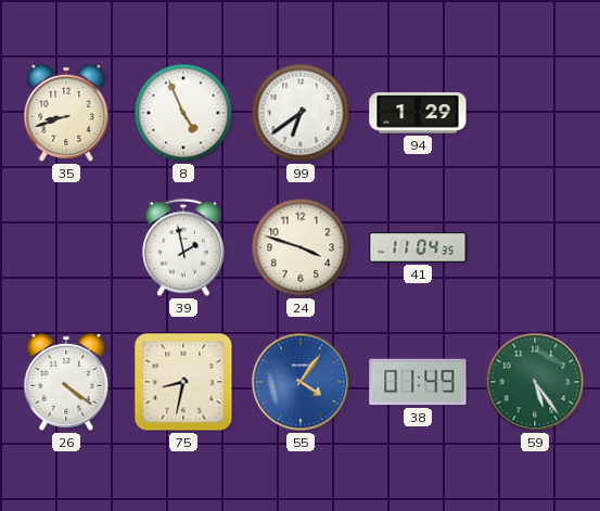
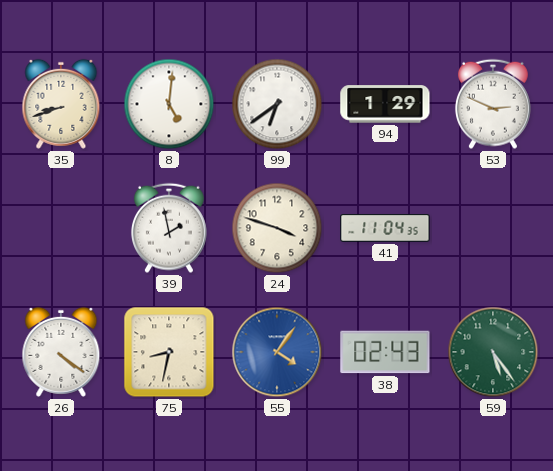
8: 4:56 -> 5:01 (169, 104)
53: none -> 2:49 (493, 104)
38: 01:49 -> 02:43 (385, 352)
